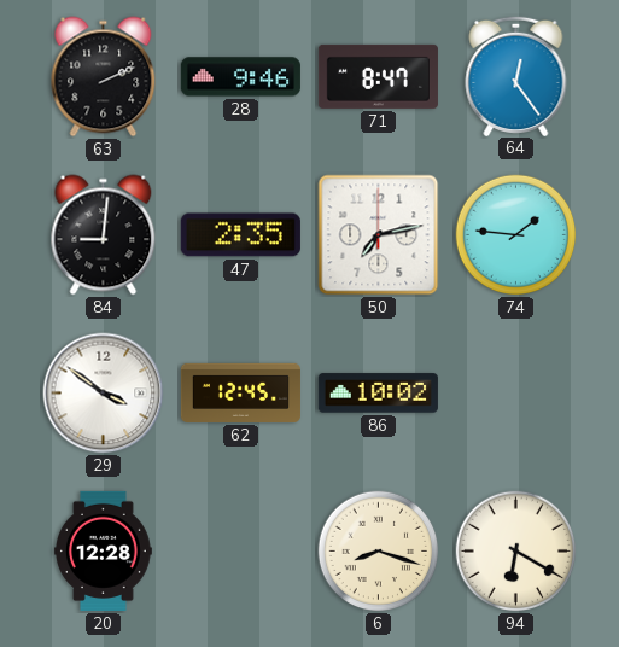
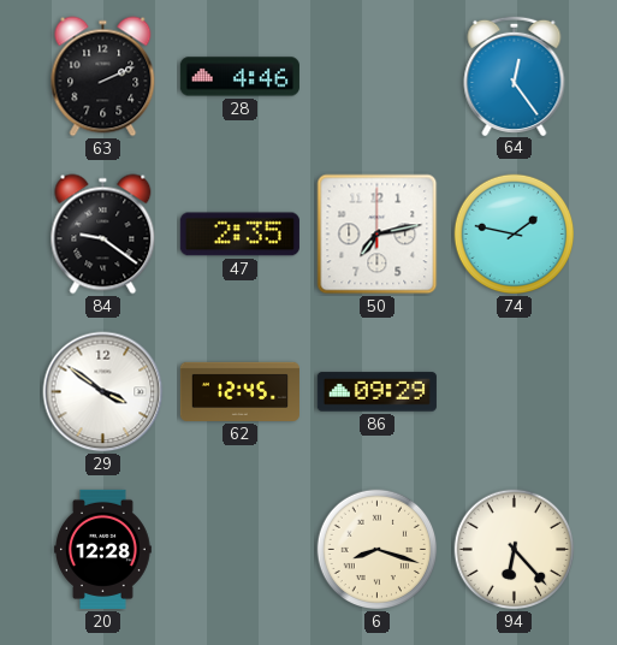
28: 9:46 -> 4:46 (239, 77)
71: 8:47 -> none (378, 76)
84: 9:01 -> 9:21 (103, 235)
74: 1:46 -> 1:47 (515, 235)
86: 10:02 -> 09:29 (376, 392)
94: 6:20 -> 6:23 (515, 550)
